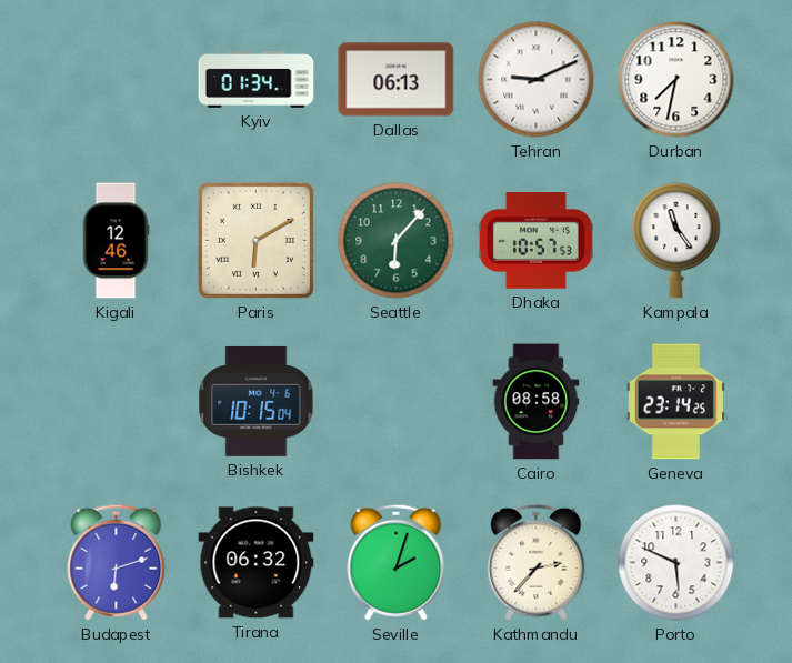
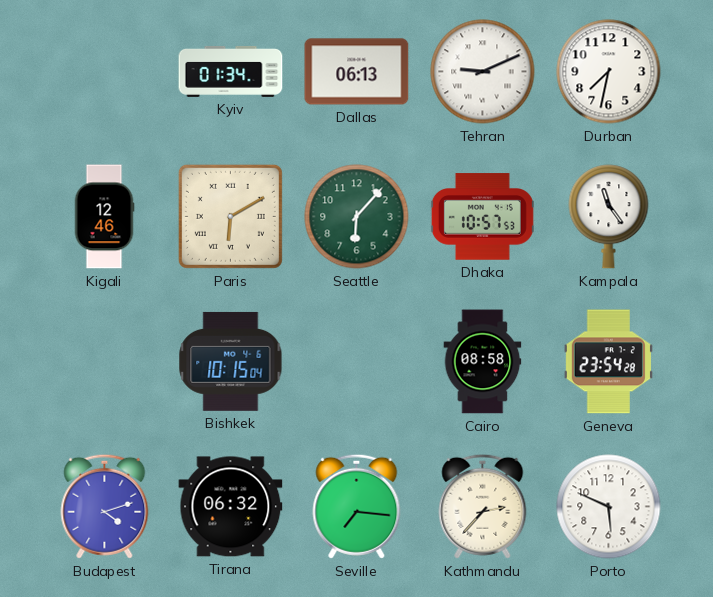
Geneva: 23:14 -> 23:54 (608, 362)
Budapest: 6:12 -> 4:12 (105, 506)
Seville: 2:03 -> 7:16 (357, 506)
